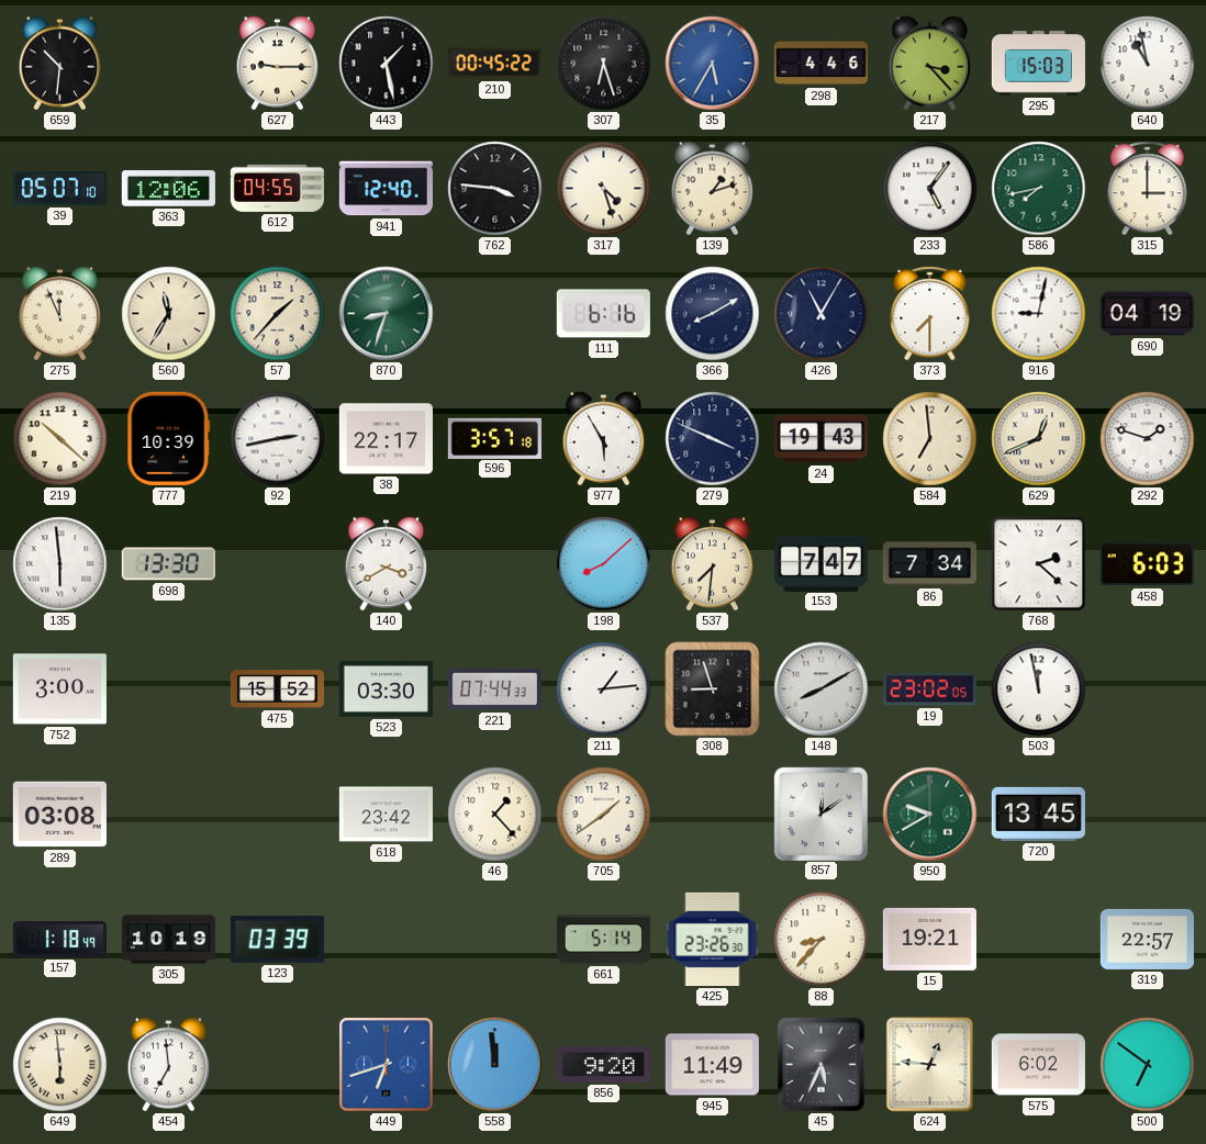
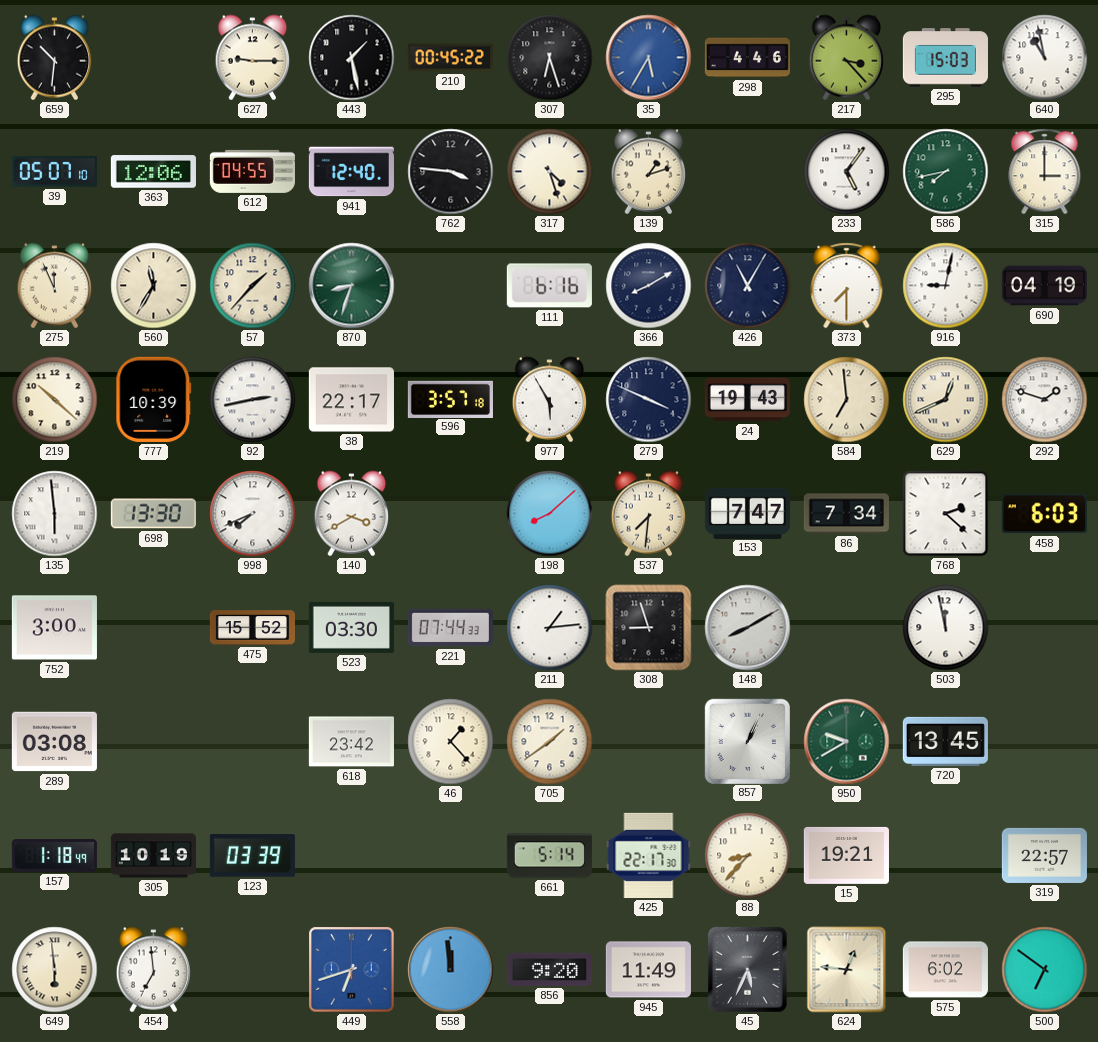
998: none -> 7:41 (253, 514)
19: 23:02 -> none (929, 689)
857: 12:09 -> 1:04 (747, 741)
425: 23:26 -> 22:17 (649, 855)
